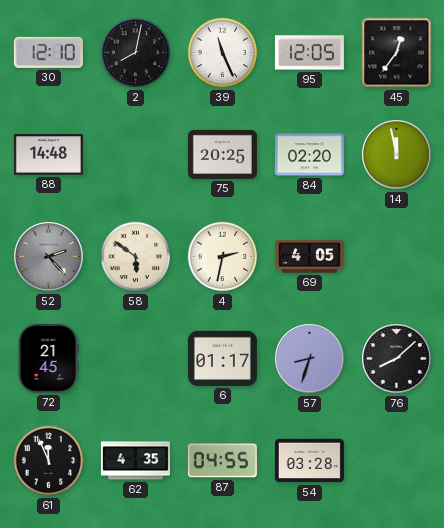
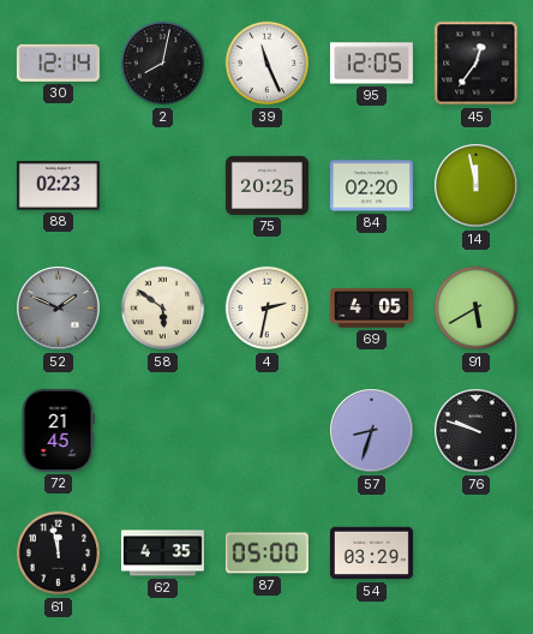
30: 12:10 -> 12:14 (58, 62)
88: 14:48 -> 02:23 (58, 186)
52: 2:23 -> 1:49 (59, 309)
91: none -> 5:40 (477, 309)
6: 01:17 -> none (222, 358)
76: 8:08 -> 9:48 (477, 431)
61: 11:56 -> 11:58 (59, 554)
87: 04:55 -> 05:00 (266, 554)
54: 03:28 -> 03:29 (371, 554)
